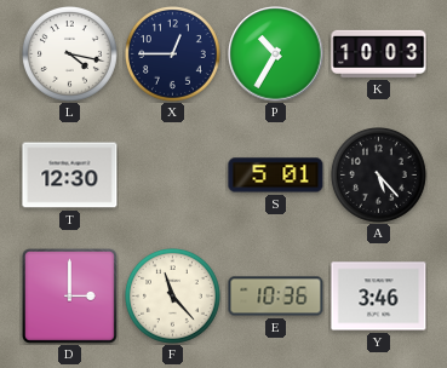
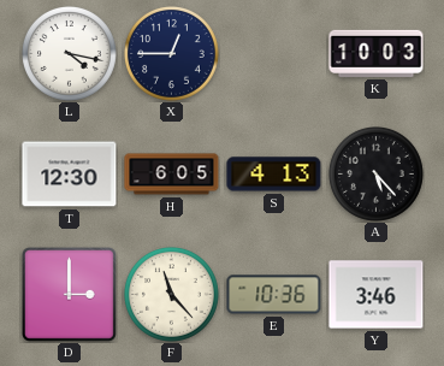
P: 10:35 -> none (276, 54)
H: none -> 6:05 (172, 175)
S: 5:01 -> 4:13 (274, 175)
